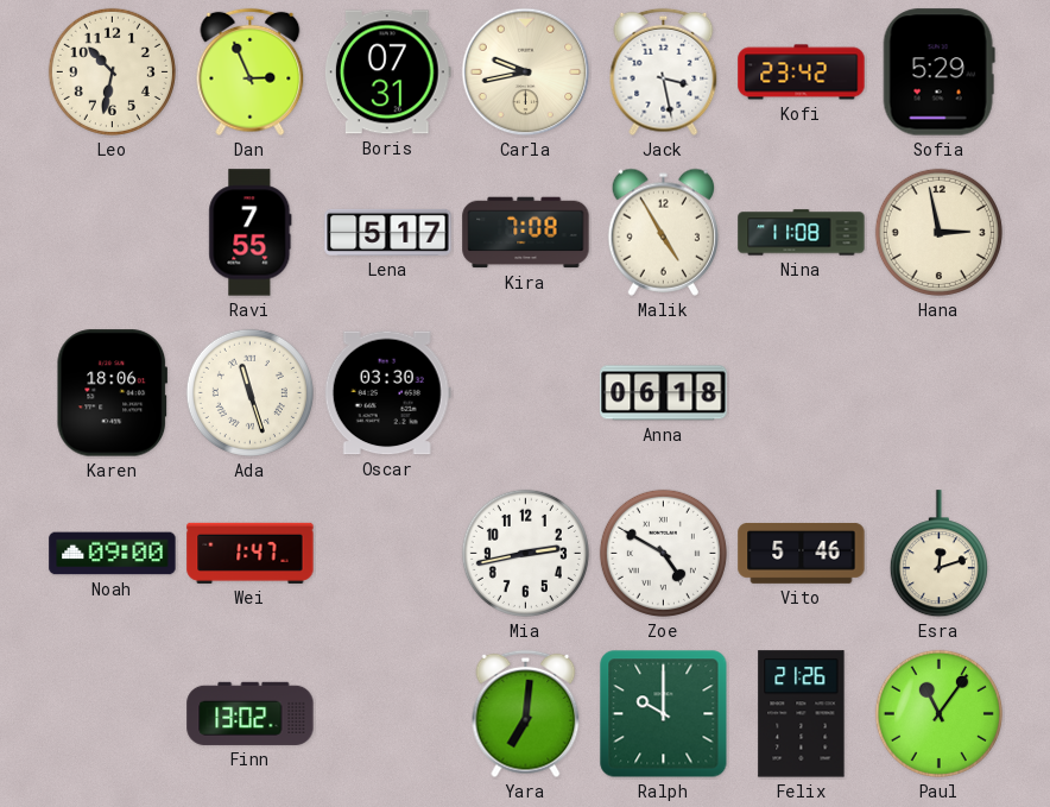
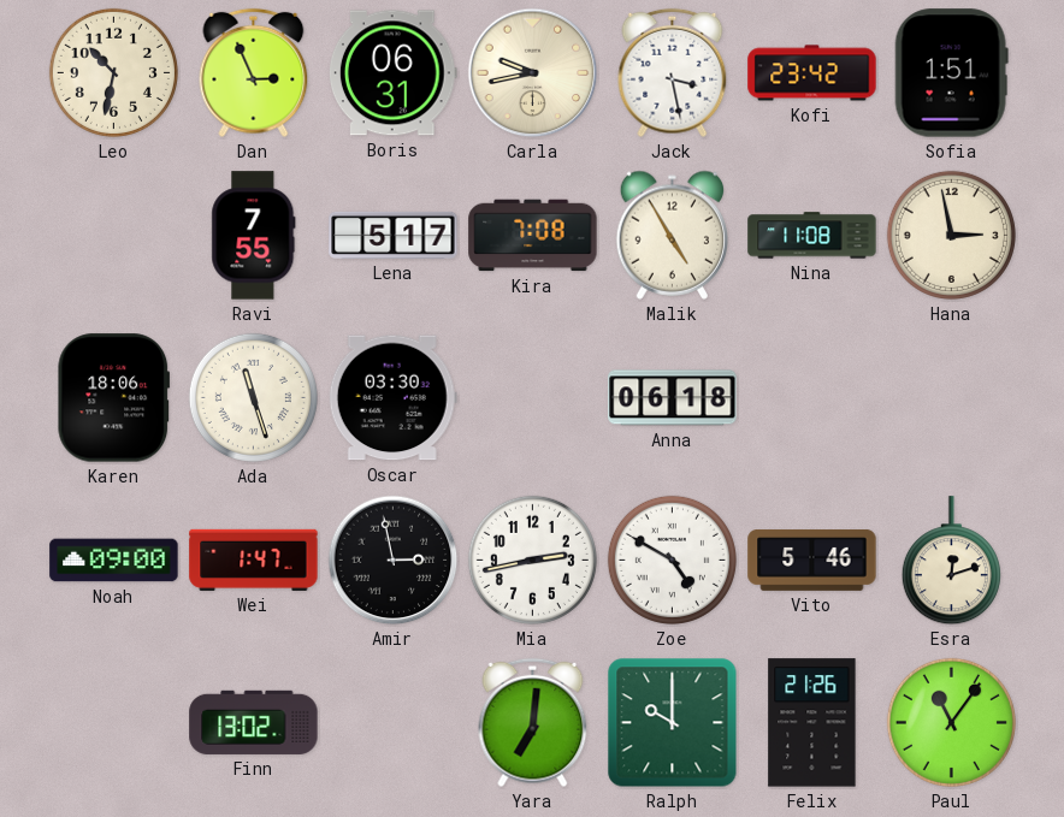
Boris: 07:31 -> 06:31 (392, 73)
Sofia: 5:29 -> 1:51 (951, 73)
Amir: none -> 2:58 (394, 561)
